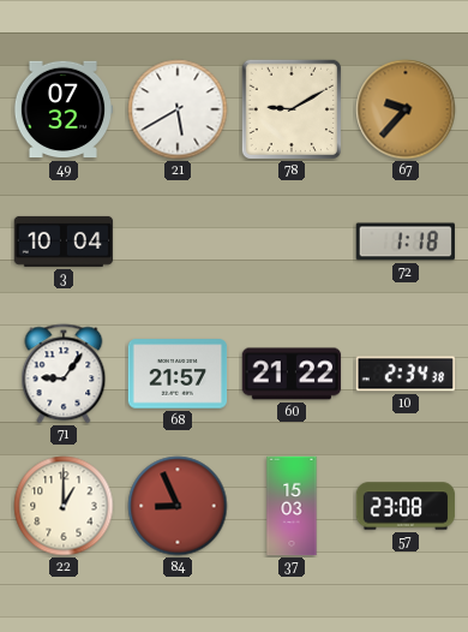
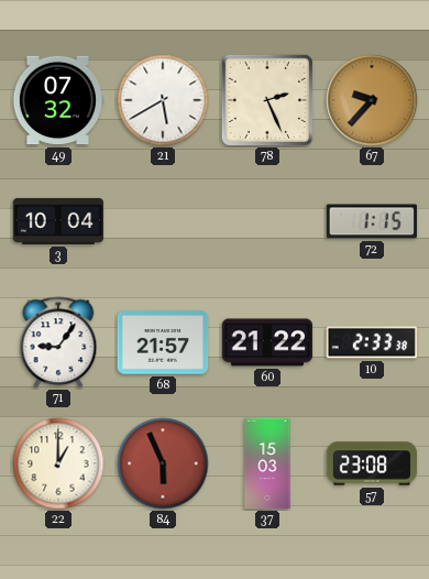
78: 9:10 -> 2:26 (267, 100)
72: 1:18 -> 1:15 (371, 221)
10: 2:34 -> 2:33 (371, 342)
84: 8:56 -> 5:56 (163, 463)
